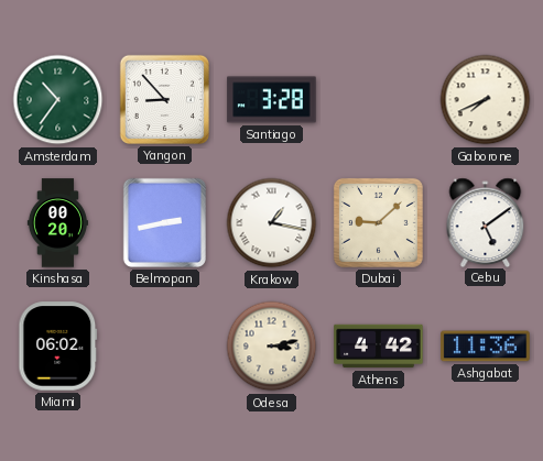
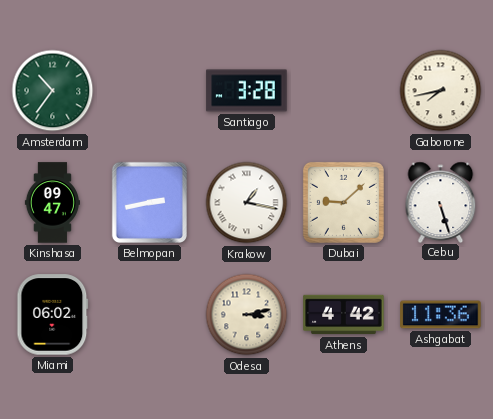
Yangon: 8:53 -> none (164, 99)
Gaborone: 7:41 -> 7:43 (441, 91)
Kinshasa: 00:20 -> 09:47 (52, 203)
Cebu: 5:09 -> 5:27 (441, 202)
